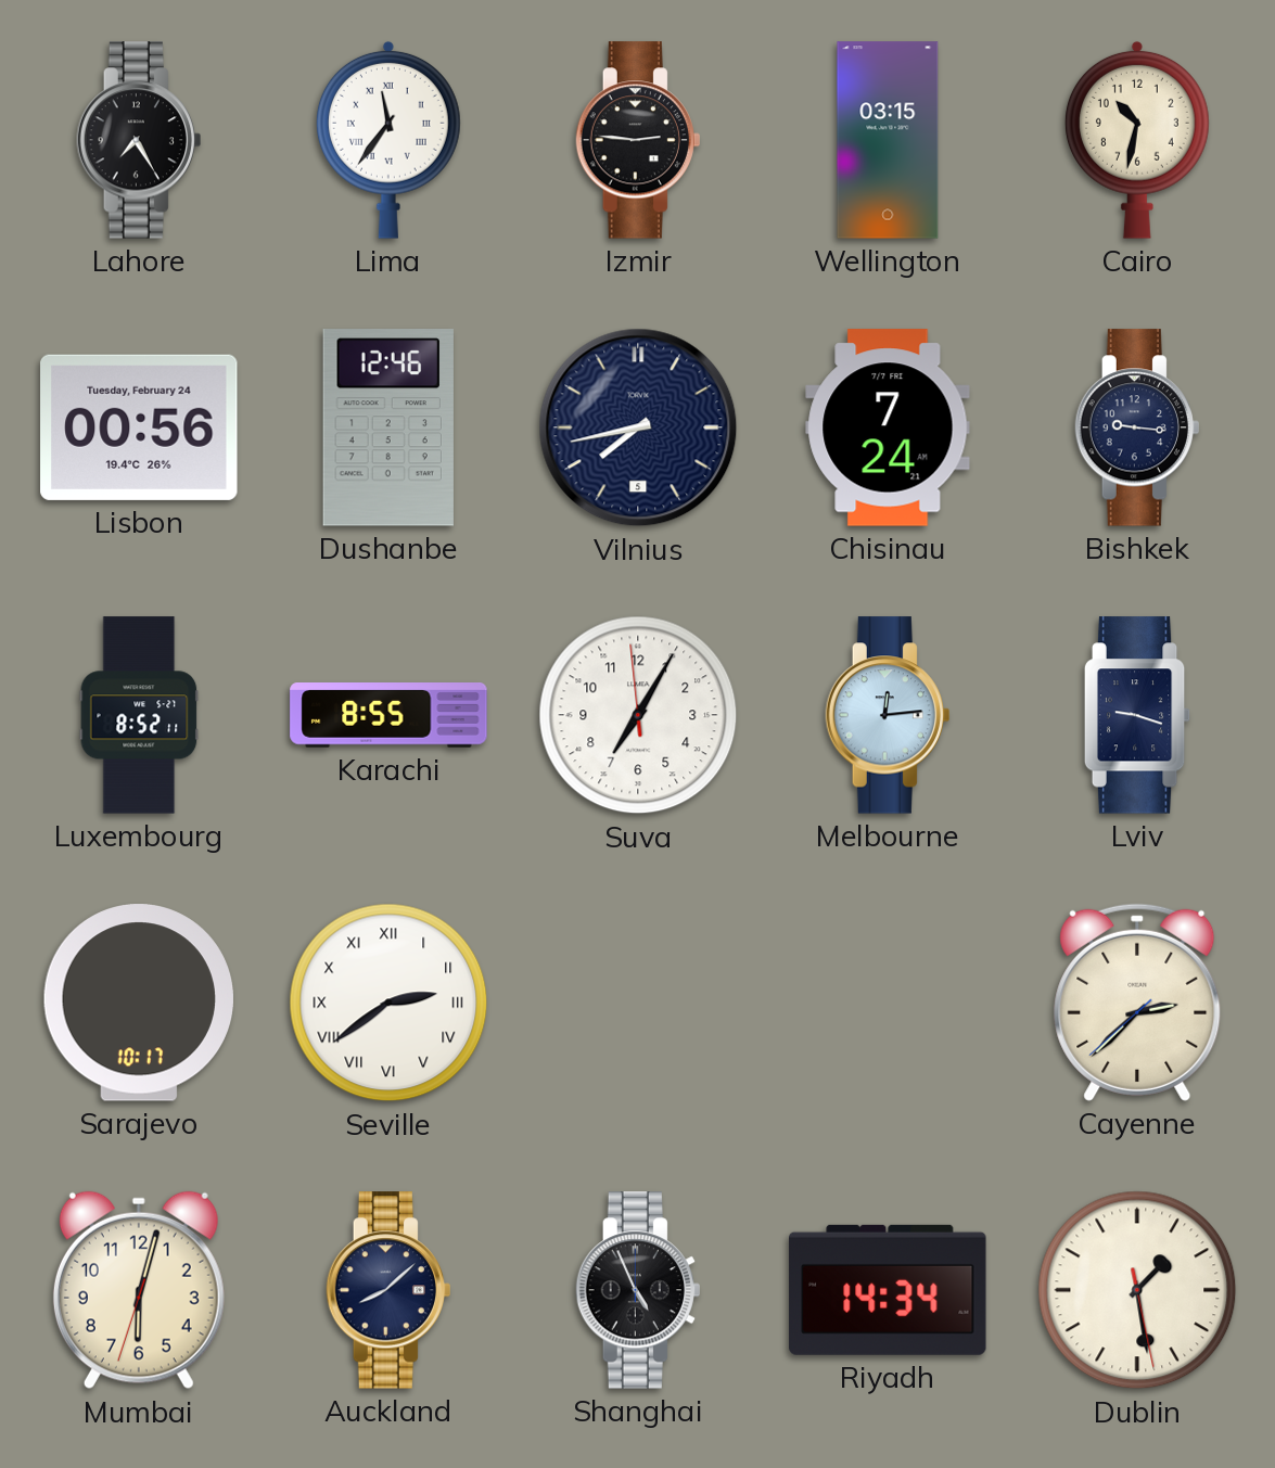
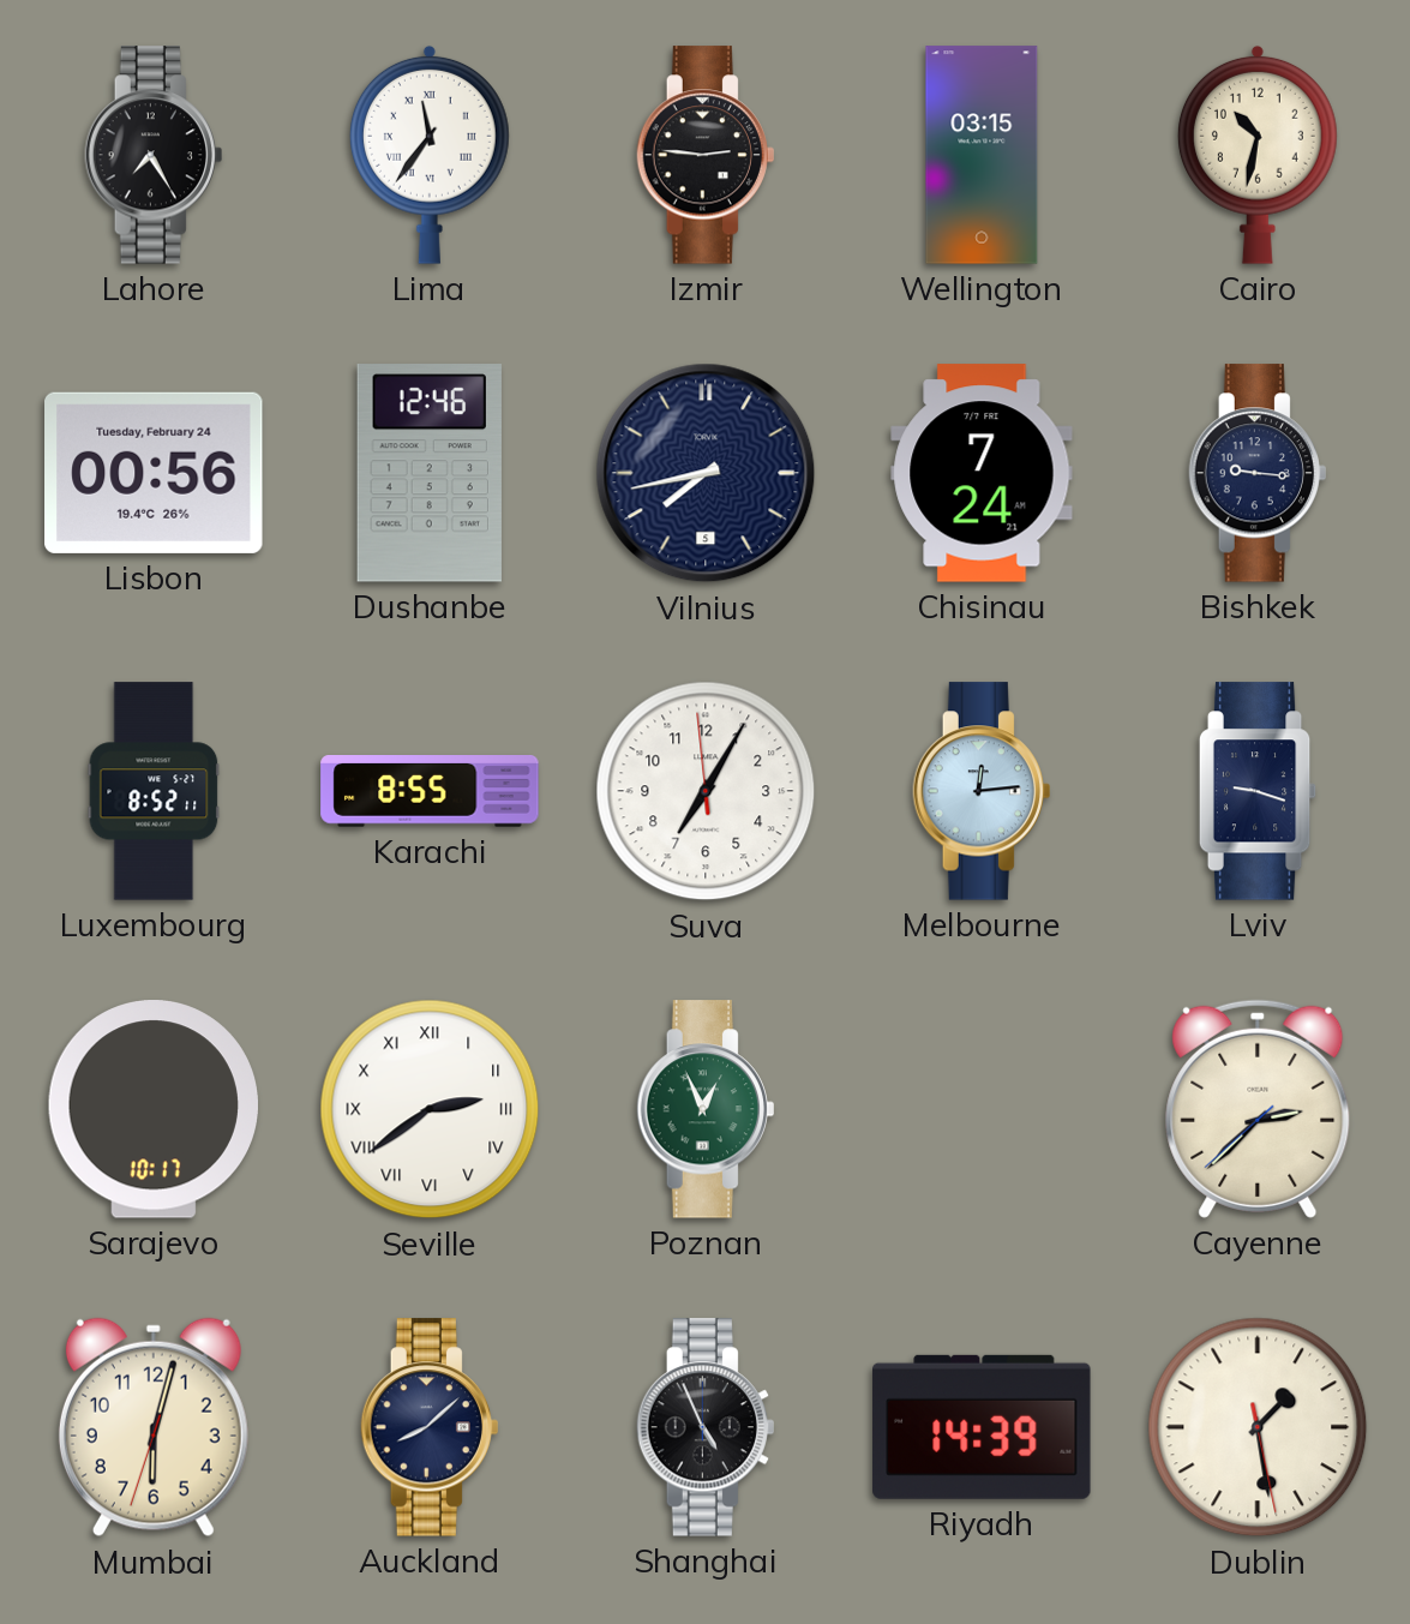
Poznan: none -> 12:56 (704, 1109)
Riyadh: 14:34 -> 14:39 (982, 1427)
